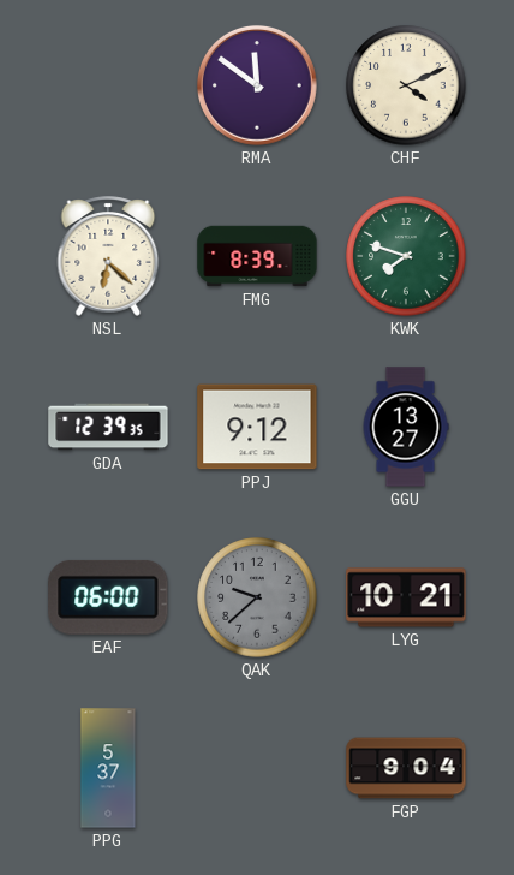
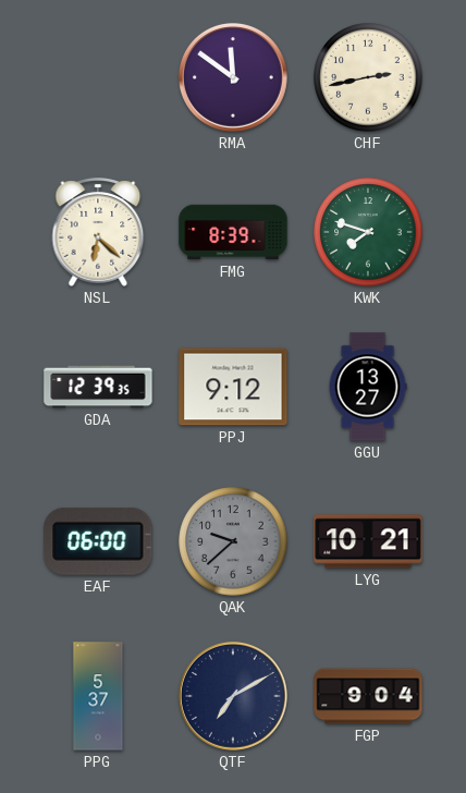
CHF: 4:11 -> 2:43 (368, 77)
QTF: none -> 7:10 (233, 696)
